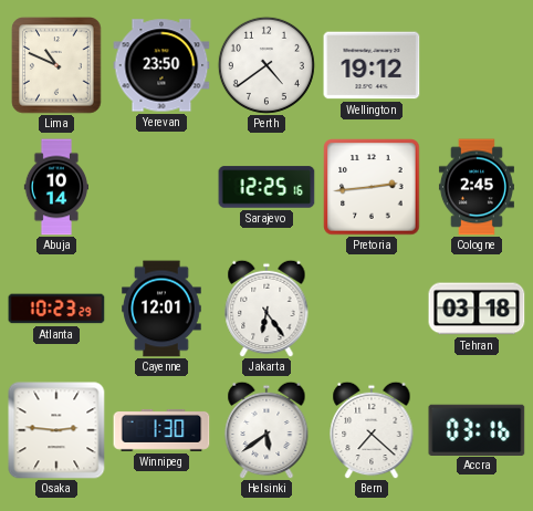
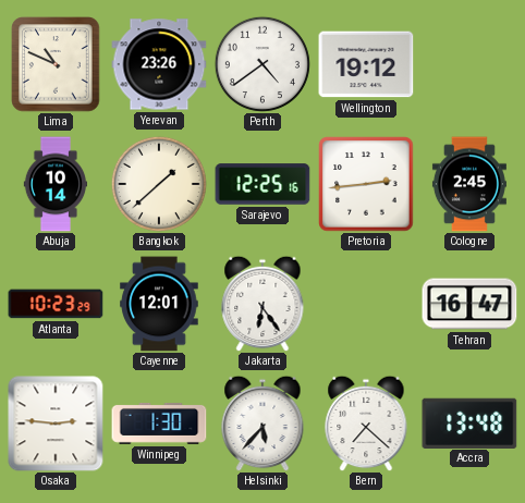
Yerevan: 23:50 -> 23:26 (159, 64)
Bangkok: none -> 1:38 (159, 184)
Tehran: 03:18 -> 16:47 (469, 304)
Helsinki: 5:39 -> 5:37 (262, 424)
Accra: 03:16 -> 13:48 (469, 422)
